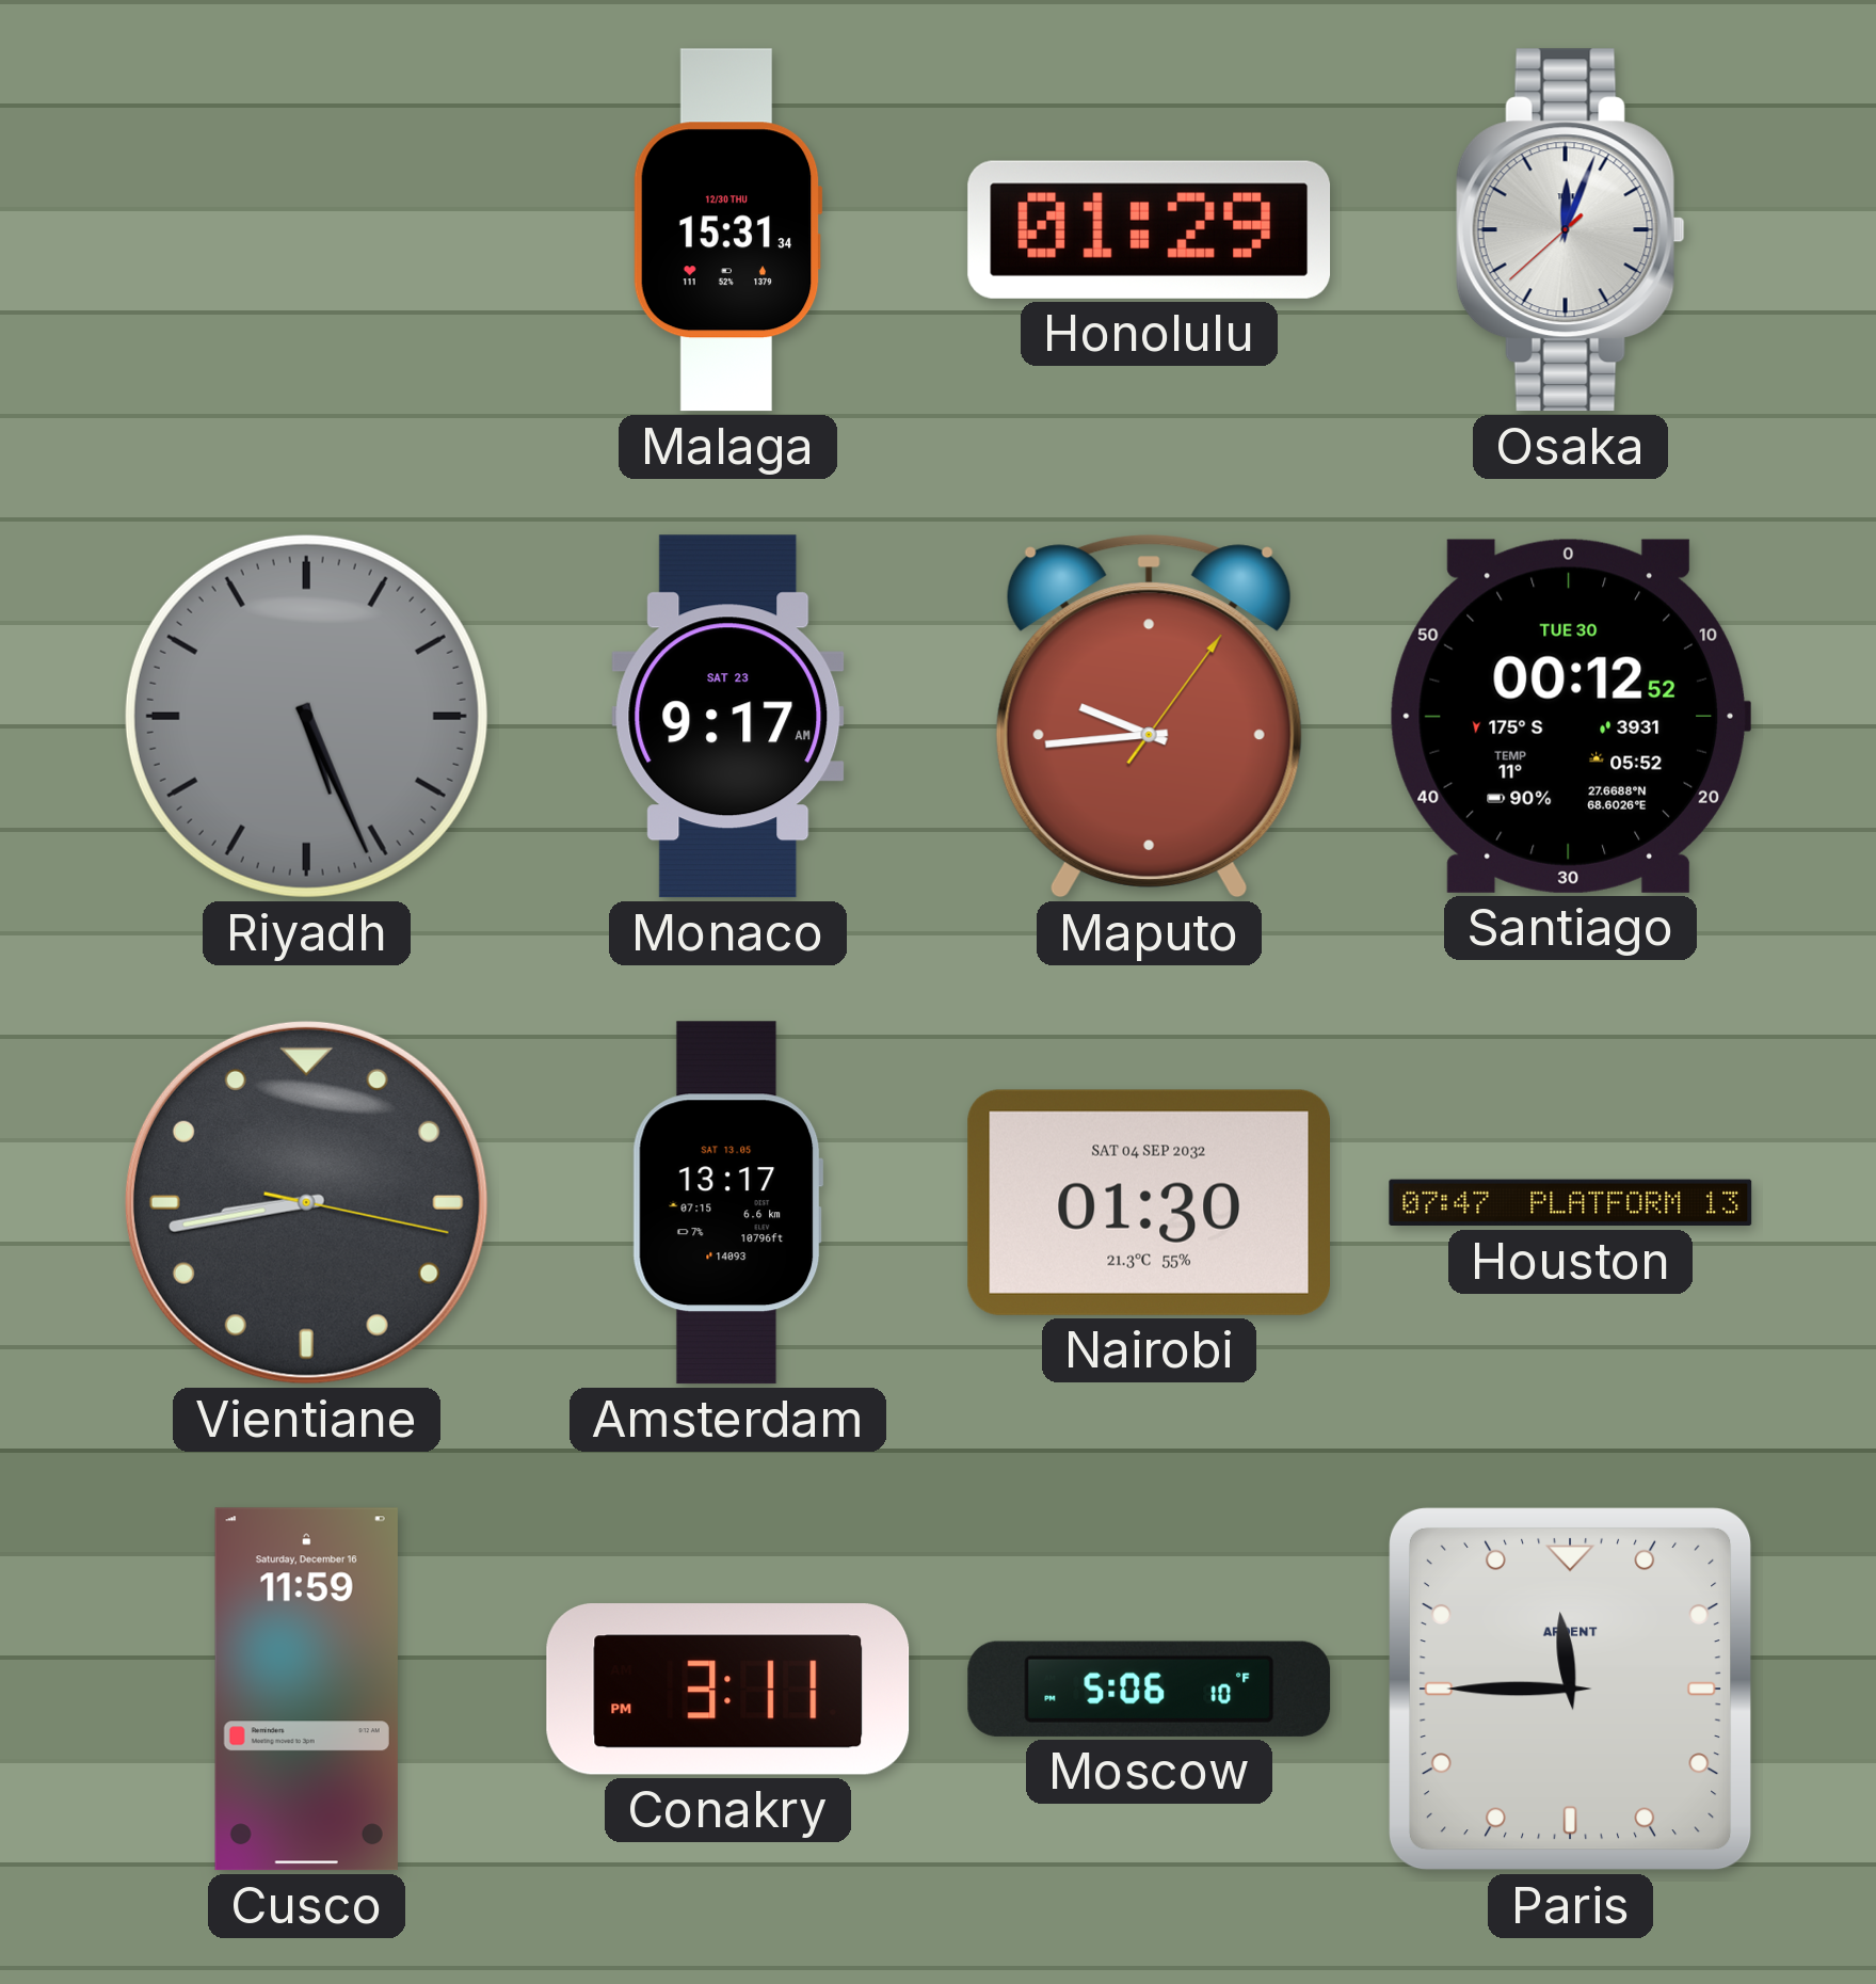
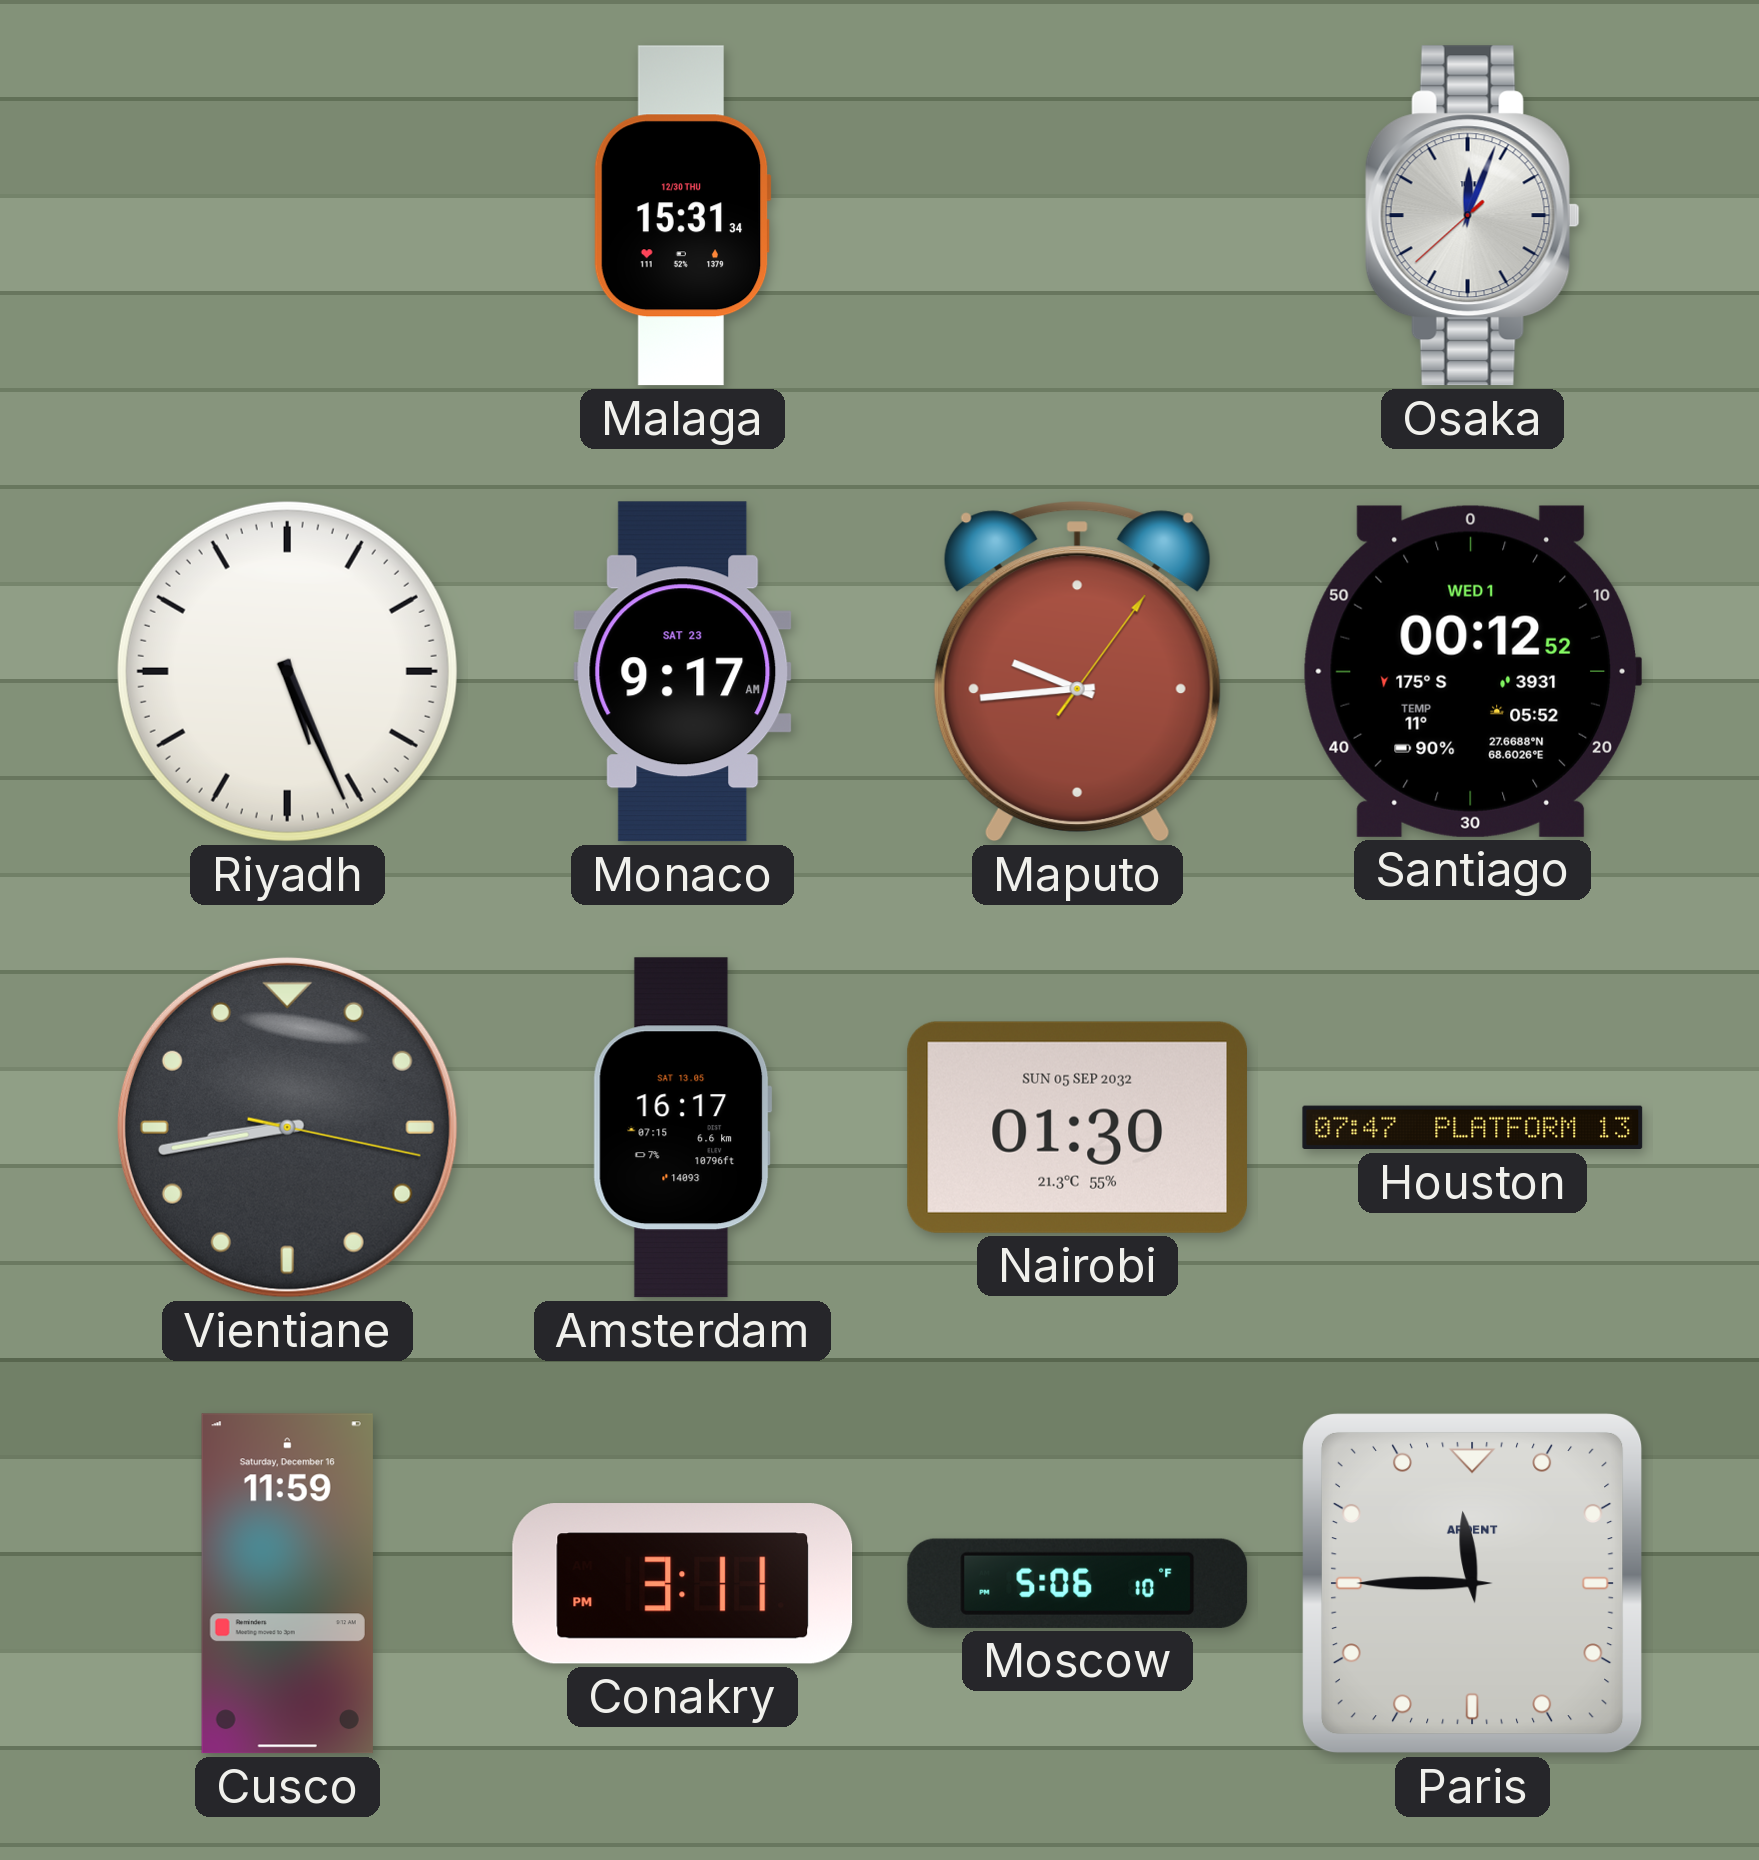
Honolulu: 01:29 -> none (1150, 229)
Riyadh dial: grey -> white (287, 671)
Santiago date: TUE 30 -> WED 1 (1471, 671)
Amsterdam: 13:17 -> 16:17 (682, 1128)
Nairobi date: SAT 04 SEP 2032 -> SUN 05 SEP 2032 (1077, 1127)
